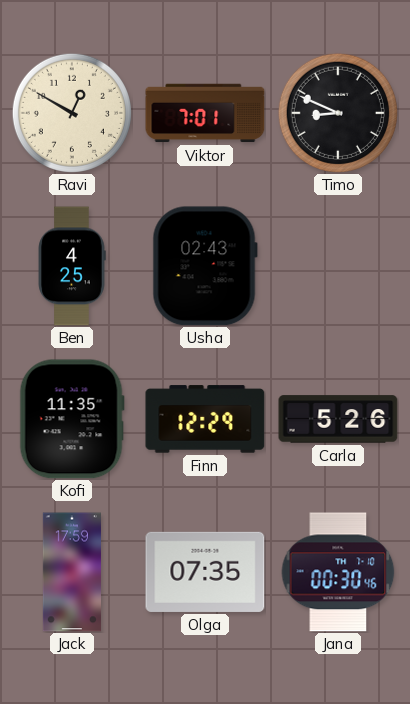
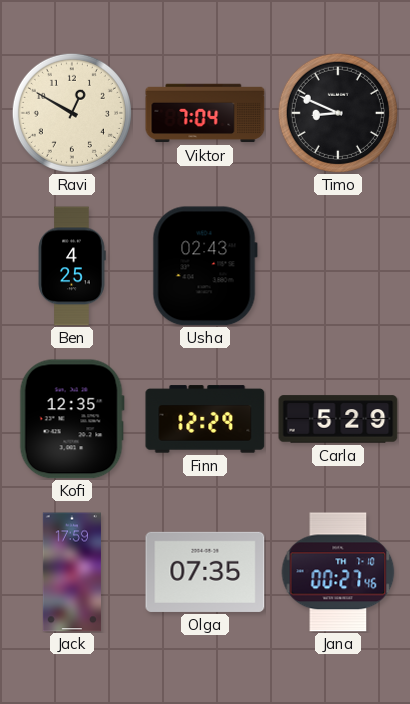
Viktor: 7:01 -> 7:04 (205, 113)
Kofi: 11:35 -> 12:35 (72, 419)
Carla: 5:26 -> 5:29 (338, 419)
Jana: 00:30 -> 00:27 (338, 572)
